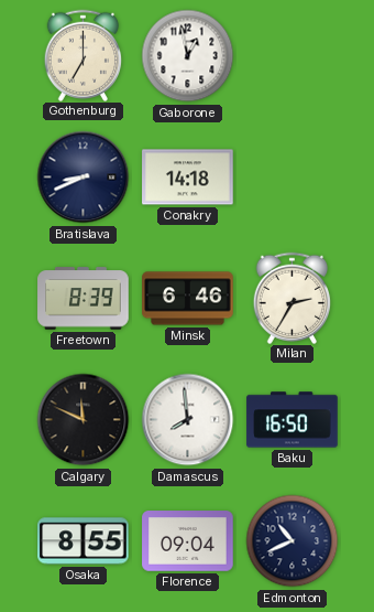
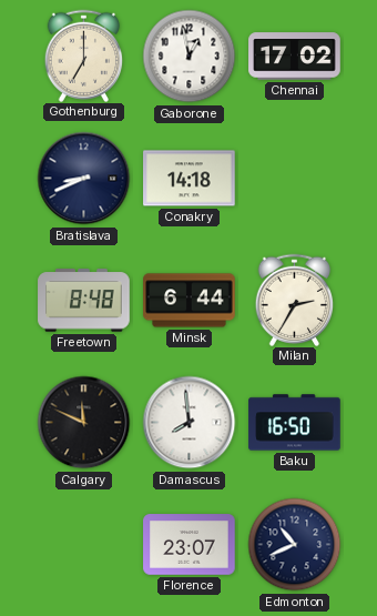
Chennai: none -> 17:02 (295, 57)
Freetown: 8:39 -> 8:48 (84, 301)
Minsk: 6:46 -> 6:44 (190, 301)
Osaka: 8:55 -> none (84, 541)
Florence: 09:04 -> 23:07 (190, 545)
